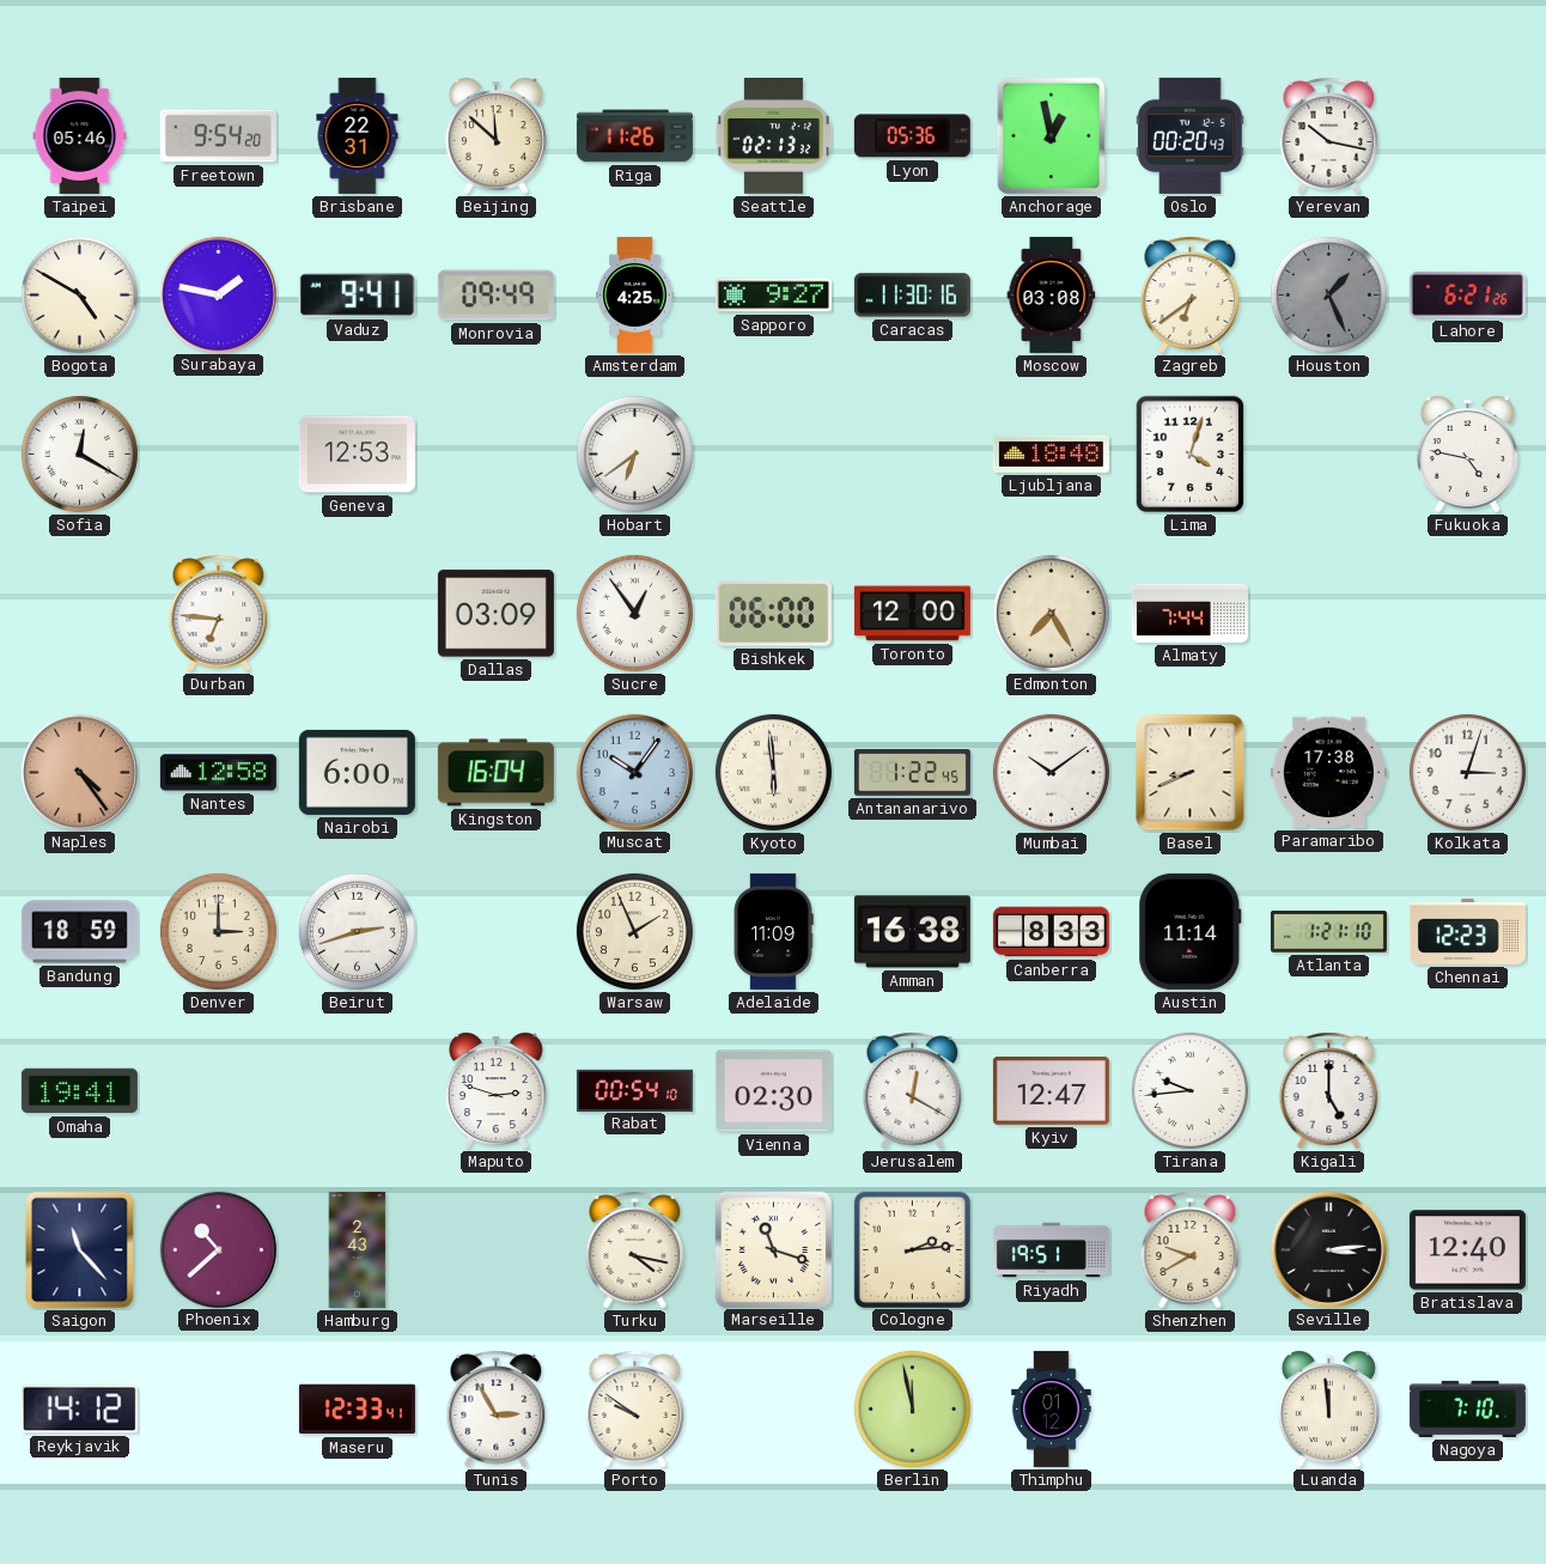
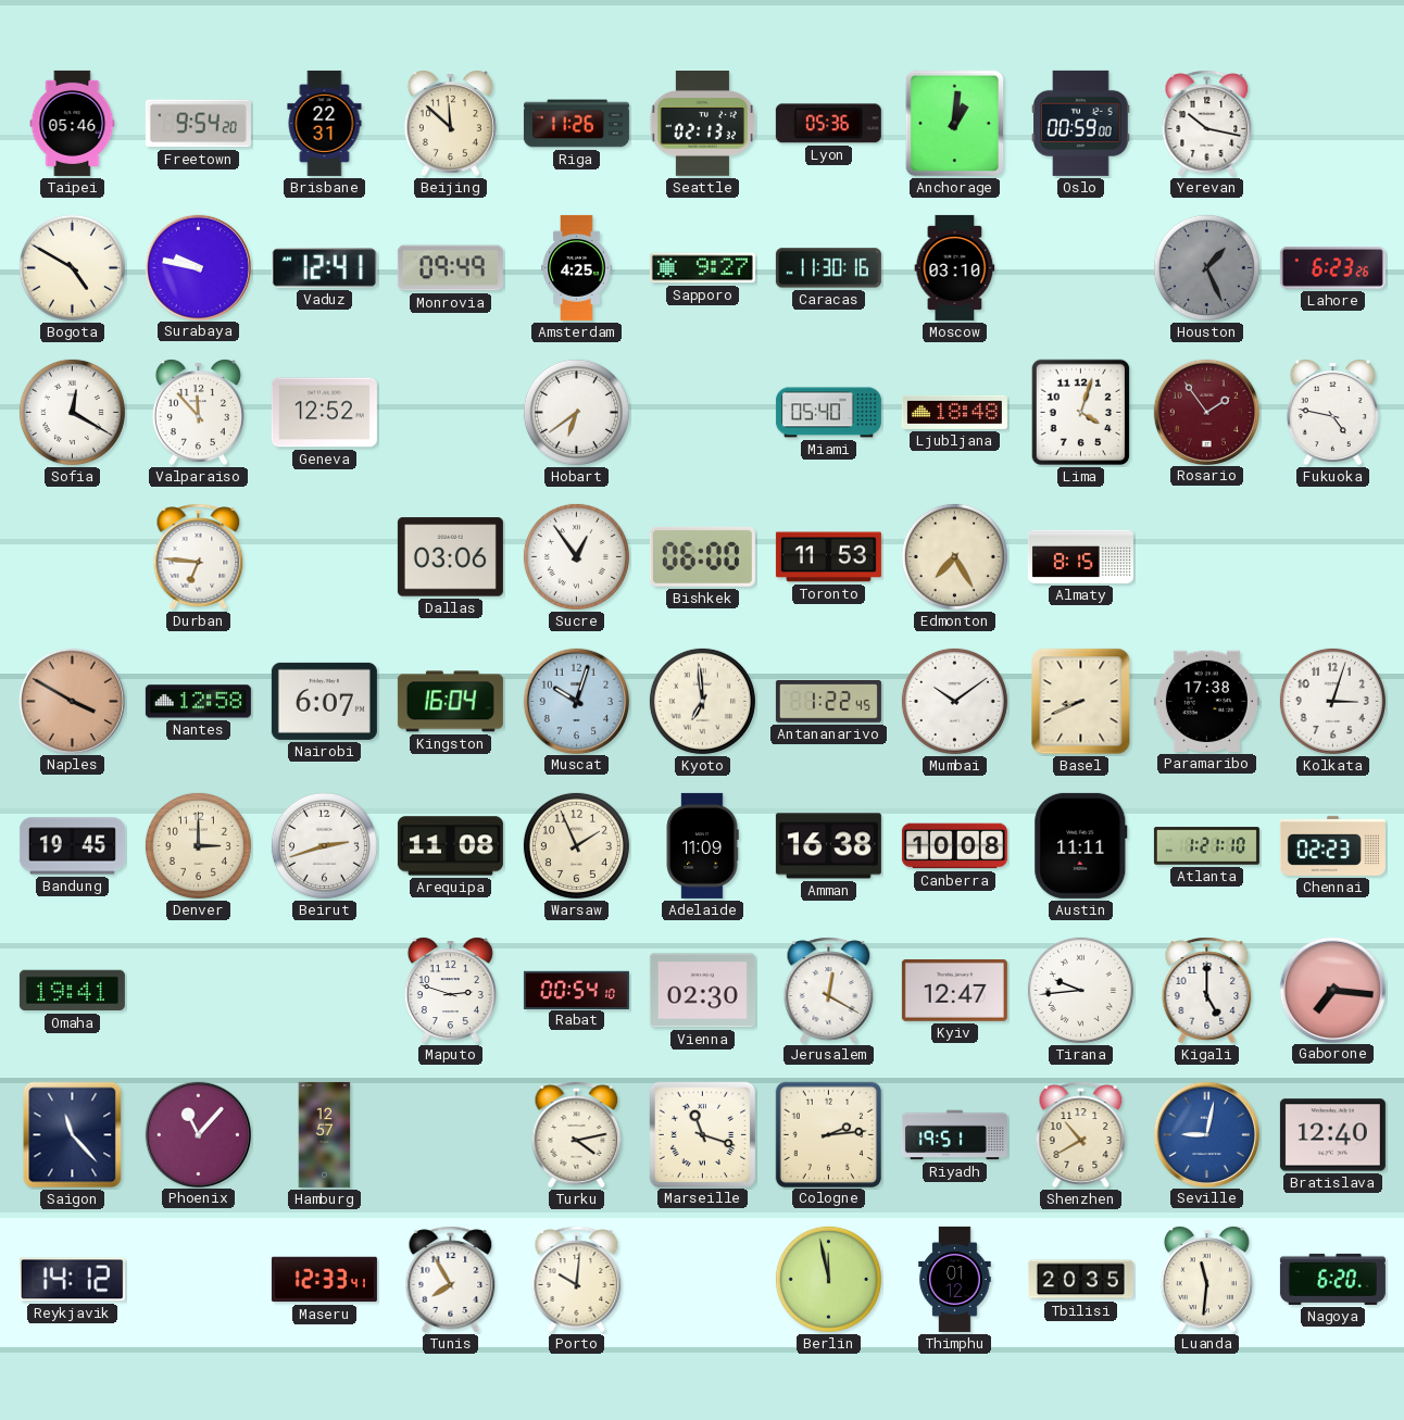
Anchorage: 12:58 -> 1:01 (955, 124)
Oslo: 00:20 -> 00:59 (1081, 123)
Surabaya: 1:47 -> 9:47 (198, 267)
Vaduz: 9:41 -> 12:41 (324, 268)
Moscow: 03:08 -> 03:10 (955, 267)
Zagreb: 6:39 -> none (1191, 296)
Lahore: 6:21 -> 6:23 (1332, 268)
Valparaiso: none -> 11:53 (198, 413)
Geneva: 12:53 -> 12:52 (324, 413)
Miami: none -> 05:40 (828, 413)
Rosario: none -> 1:54 (1206, 412)
Dallas: 03:09 -> 03:06 (450, 557)
Toronto: 12:00 -> 11:53 (828, 557)
Almaty: 7:44 -> 8:15 (1080, 556)
Naples: 4:24 -> 3:50 (72, 701)
Nairobi: 6:00 -> 6:07 (324, 701)
Muscat: 10:06 -> 10:03 (576, 701)
Kyoto: 5:59 -> 6:59 (702, 701)
Bandung: 18:59 -> 19:45 (72, 846)
Arequipa: none -> 11:08 (450, 846)
Canberra: 8:33 -> 10:08 (954, 846)
Austin: 11:14 -> 11:11 (1081, 845)
Chennai: 12:23 -> 02:23 (1332, 845)
Gaborone: none -> 7:16 (1332, 990)
Phoenix: 10:38 -> 11:07 (198, 1134)
Hamburg: 2:43 -> 12:57 (325, 1134)
Turku: 4:17 -> 4:13 (577, 1135)
Shenzhen: 9:40 -> 10:40 (1081, 1135)
Seville: 3:14 -> 9:02 (1206, 1134)
Seville dial: black -> blue (1206, 1134)
Tunis: 2:55 -> 7:55 (451, 1280)
Porto: 9:51 -> 10:01 (577, 1280)
Tbilisi: none -> 20:35 (1080, 1280)
Luanda: 11:59 -> 11:31 (1206, 1280)
Nagoya: 7:10 -> 6:20 (1332, 1279)
